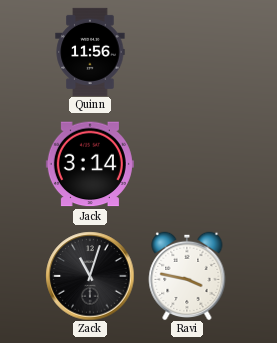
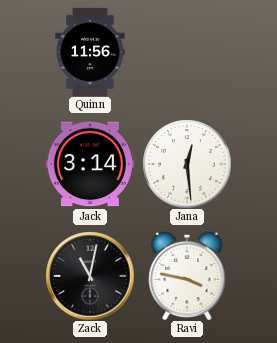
Jana: none -> 12:29 (187, 164)
Zack: 11:03 -> 11:02 (90, 276)
